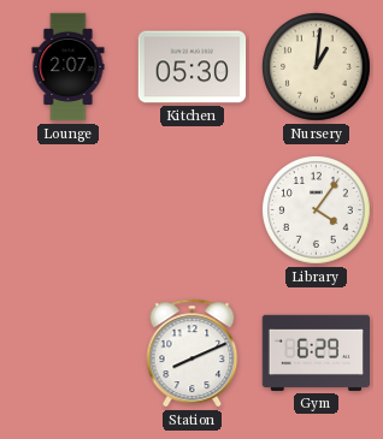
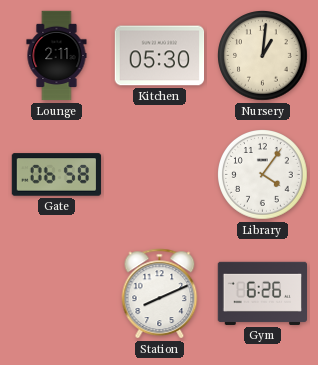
Lounge: 2:07 -> 2:11 (57, 56)
Gate: none -> 06:58 (57, 175)
Gym: 6:29 -> 6:26 (263, 293)
